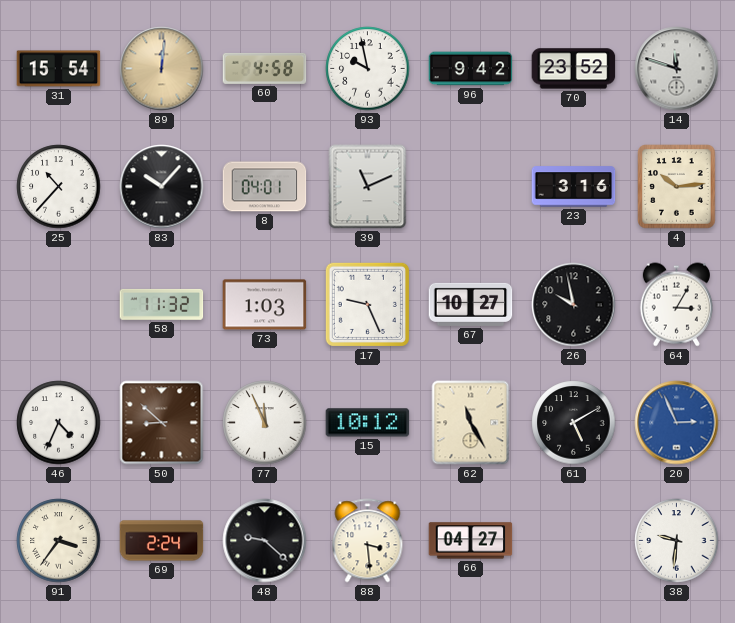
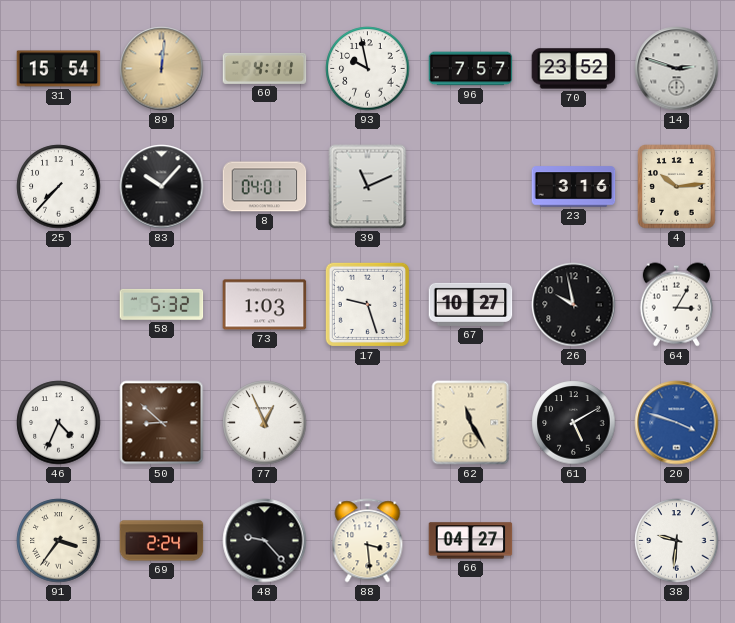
60: 4:58 -> 4:11 (265, 68)
96: 9:42 -> 7:57 (471, 69)
14: 11:48 -> 2:48 (677, 69)
25: 10:37 -> 7:37 (59, 187)
58: 11:32 -> 5:32 (162, 304)
17: 9:26 -> 9:27 (367, 304)
77: 11:56 -> 12:56 (265, 423)
15: 10:12 -> none (368, 423)
20: 2:56 -> 3:48 (677, 423)
48: 9:22 -> 9:23 (265, 541)
